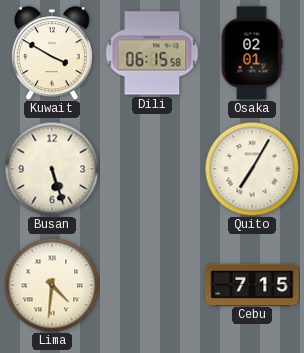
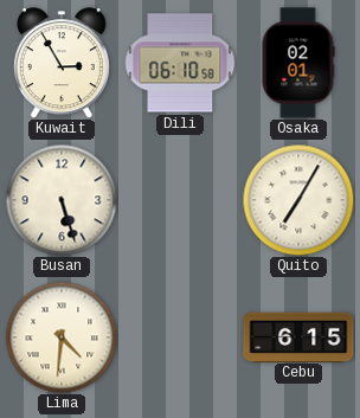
Kuwait: 3:50 -> 2:55 (62, 63)
Dili: 06:15 -> 06:10 (180, 63)
Cebu: 7:15 -> 6:15 (298, 336)
